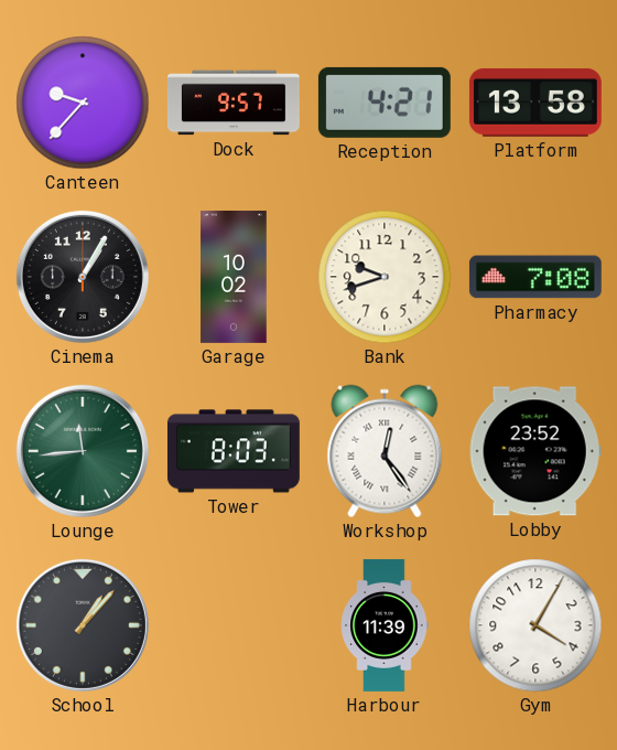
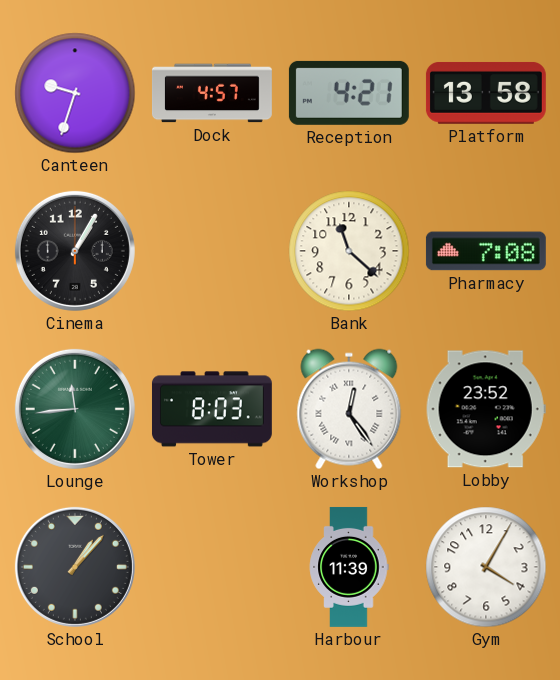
Canteen: 9:37 -> 9:33 (75, 93)
Dock: 9:57 -> 4:57 (212, 93)
Garage: 10:02 -> none (234, 277)
Bank: 9:42 -> 11:22 (349, 251)
